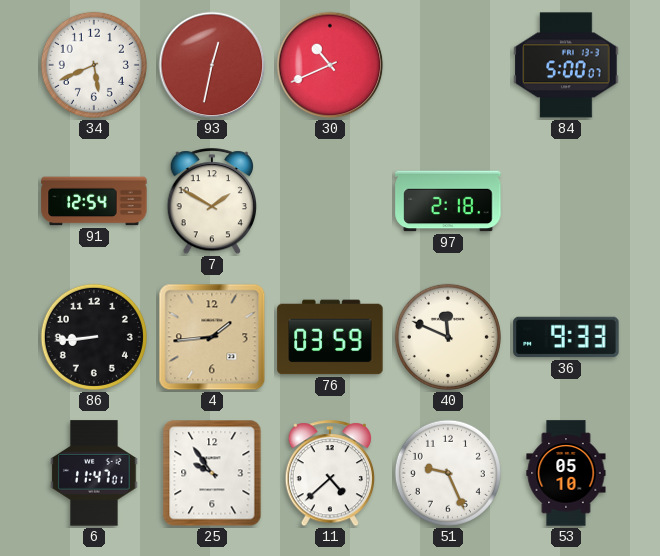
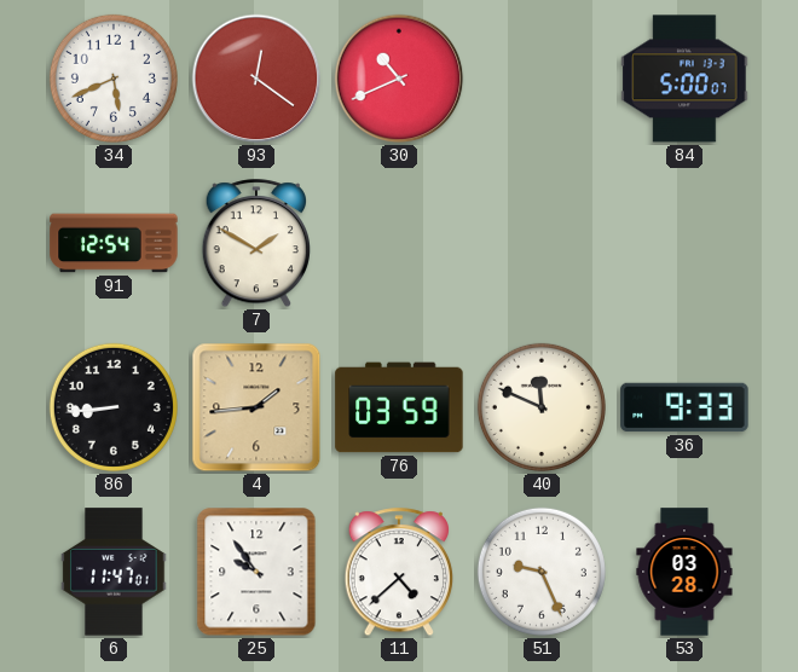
93: 12:32 -> 12:21 (256, 79)
97: 2:18 -> none (448, 201)
53: 05:10 -> 03:28 (684, 572)
